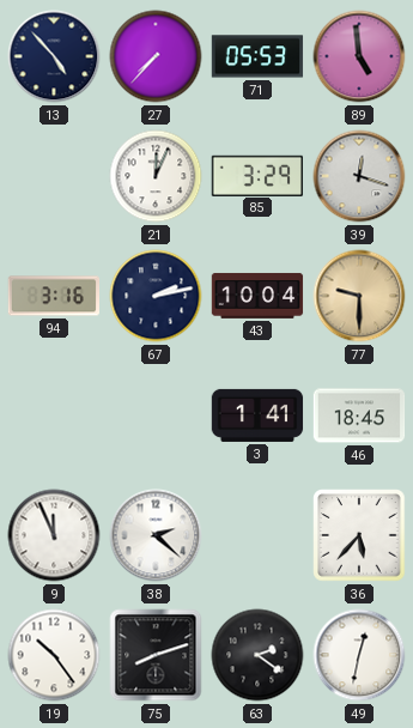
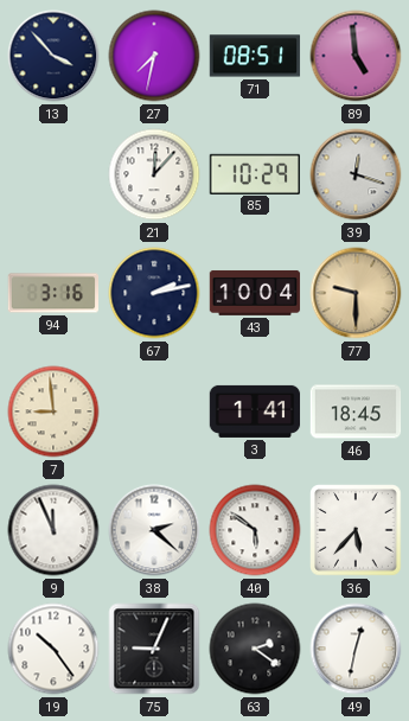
13: 4:53 -> 3:53 (53, 56)
27: 7:37 -> 7:32 (154, 56)
71: 05:53 -> 08:51 (255, 56)
21: 12:04 -> 12:07 (154, 174)
85: 3:29 -> 10:29 (254, 173)
7: none -> 8:59 (53, 411)
40: none -> 5:51 (255, 530)
75: 8:12 -> 9:04 (154, 649)
